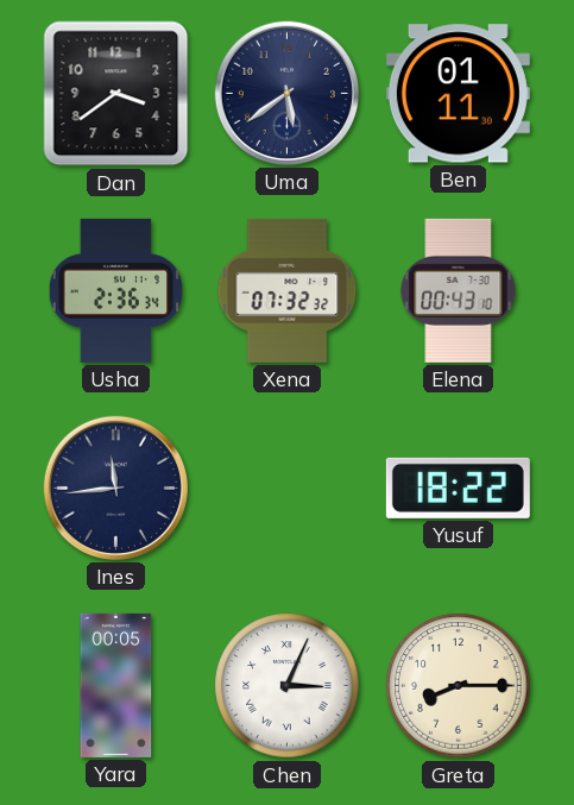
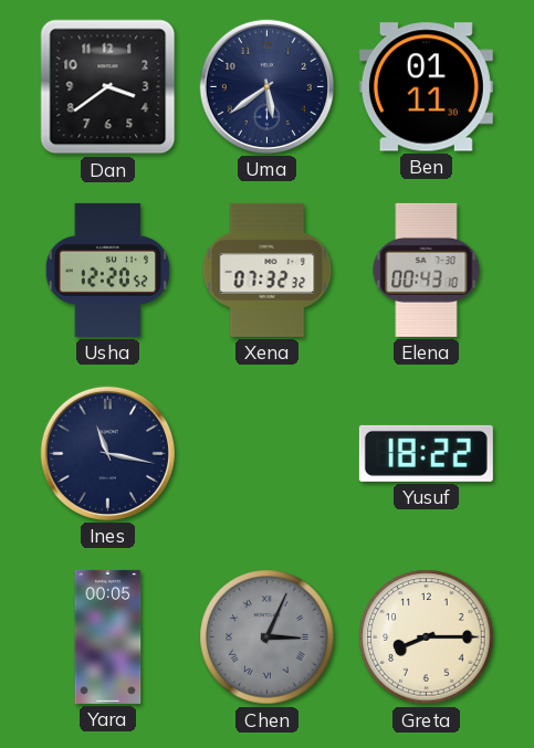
Usha: 2:36 -> 12:20 (107, 270)
Ines: 11:44 -> 11:17 (107, 453)
Chen dial: white -> grey (268, 638)
